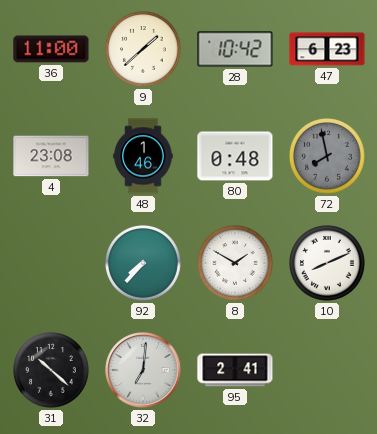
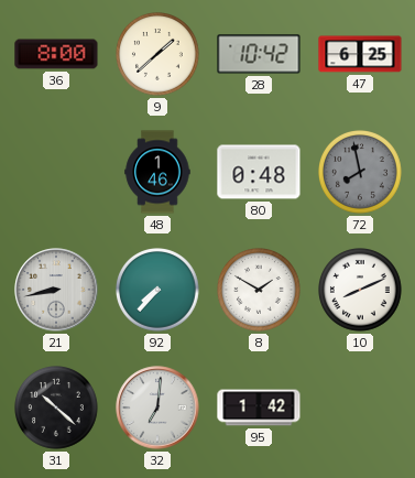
36: 11:00 -> 8:00 (56, 54)
47: 6:23 -> 6:25 (360, 54)
4: 23:08 -> none (51, 156)
21: none -> 8:43 (56, 290)
95: 2:41 -> 1:42 (259, 408)
